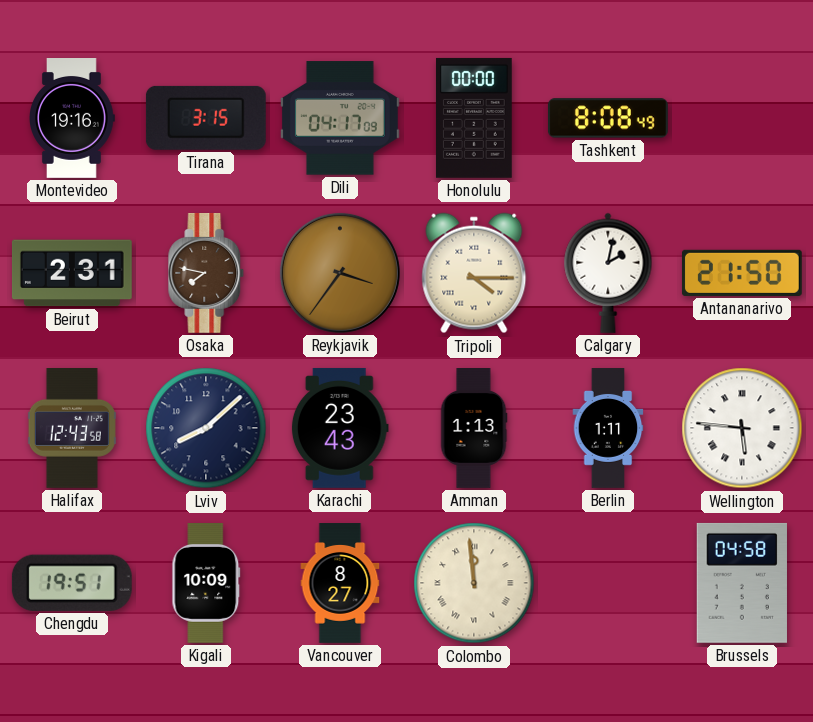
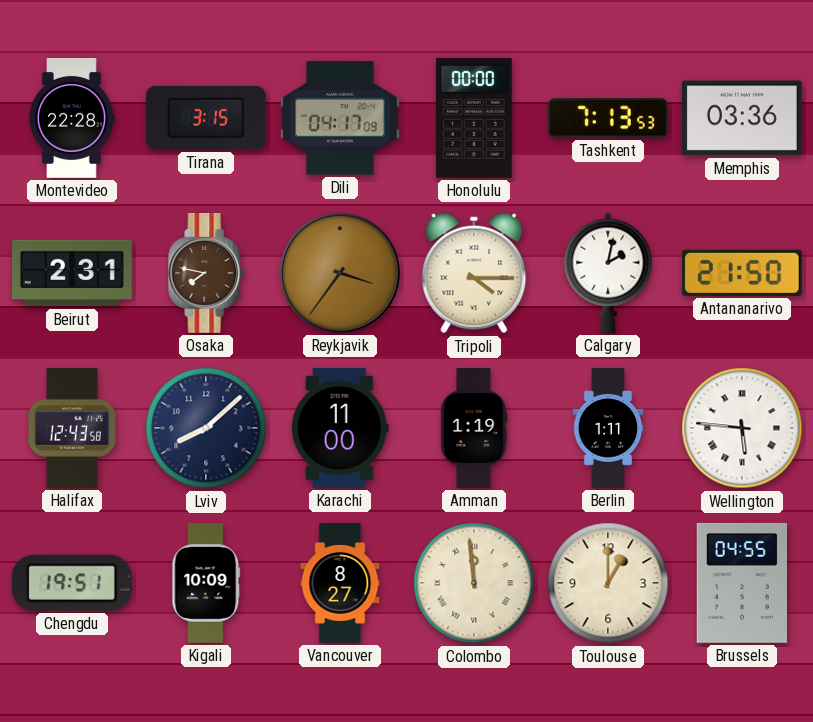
Montevideo: 19:16 -> 22:28 (72, 119)
Tashkent: 8:08 -> 7:13 (608, 118)
Memphis: none -> 03:36 (742, 118)
Karachi: 23:43 -> 11:00 (340, 428)
Amman: 1:13 -> 1:19 (474, 429)
Toulouse: none -> 1:00 (608, 583)
Brussels: 04:58 -> 04:55 (742, 583)
